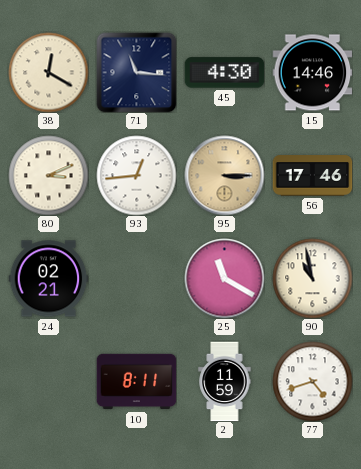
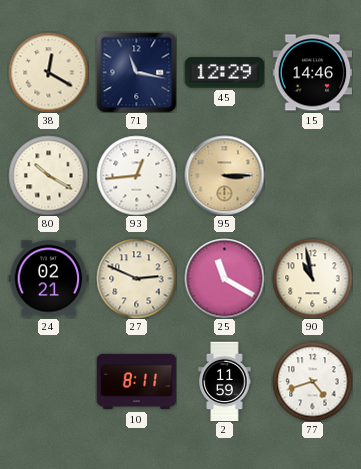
71: 11:16 -> 11:17 (136, 72)
45: 4:30 -> 12:29 (224, 73)
80: 3:11 -> 10:20 (48, 175)
56: 17:46 -> none (312, 176)
27: none -> 2:49 (136, 278)
